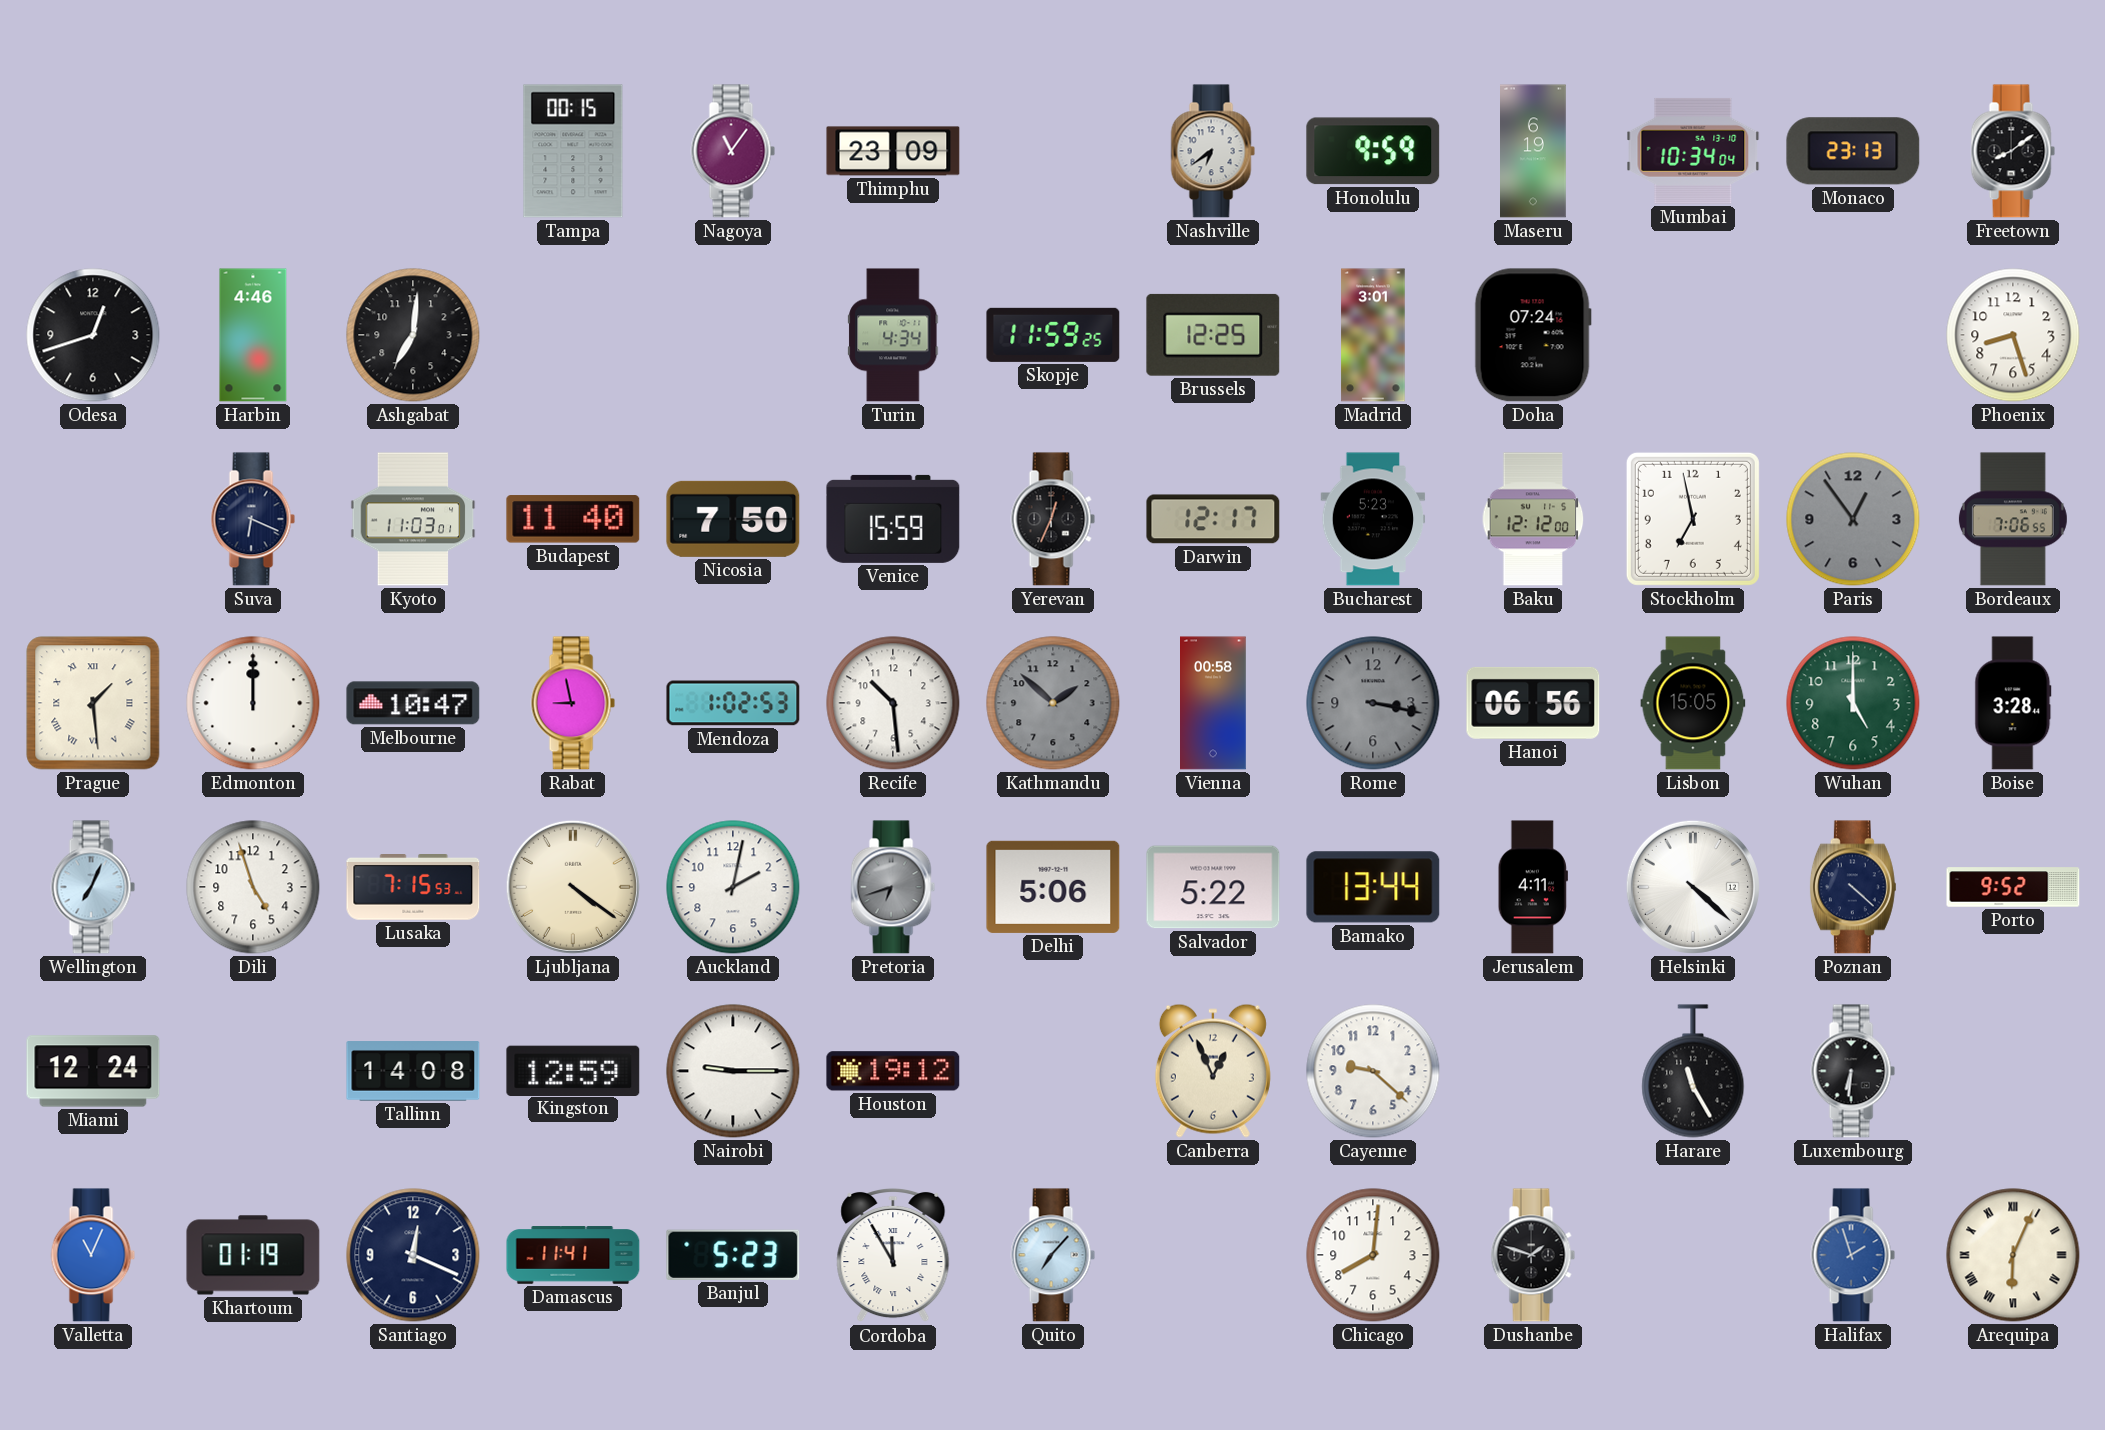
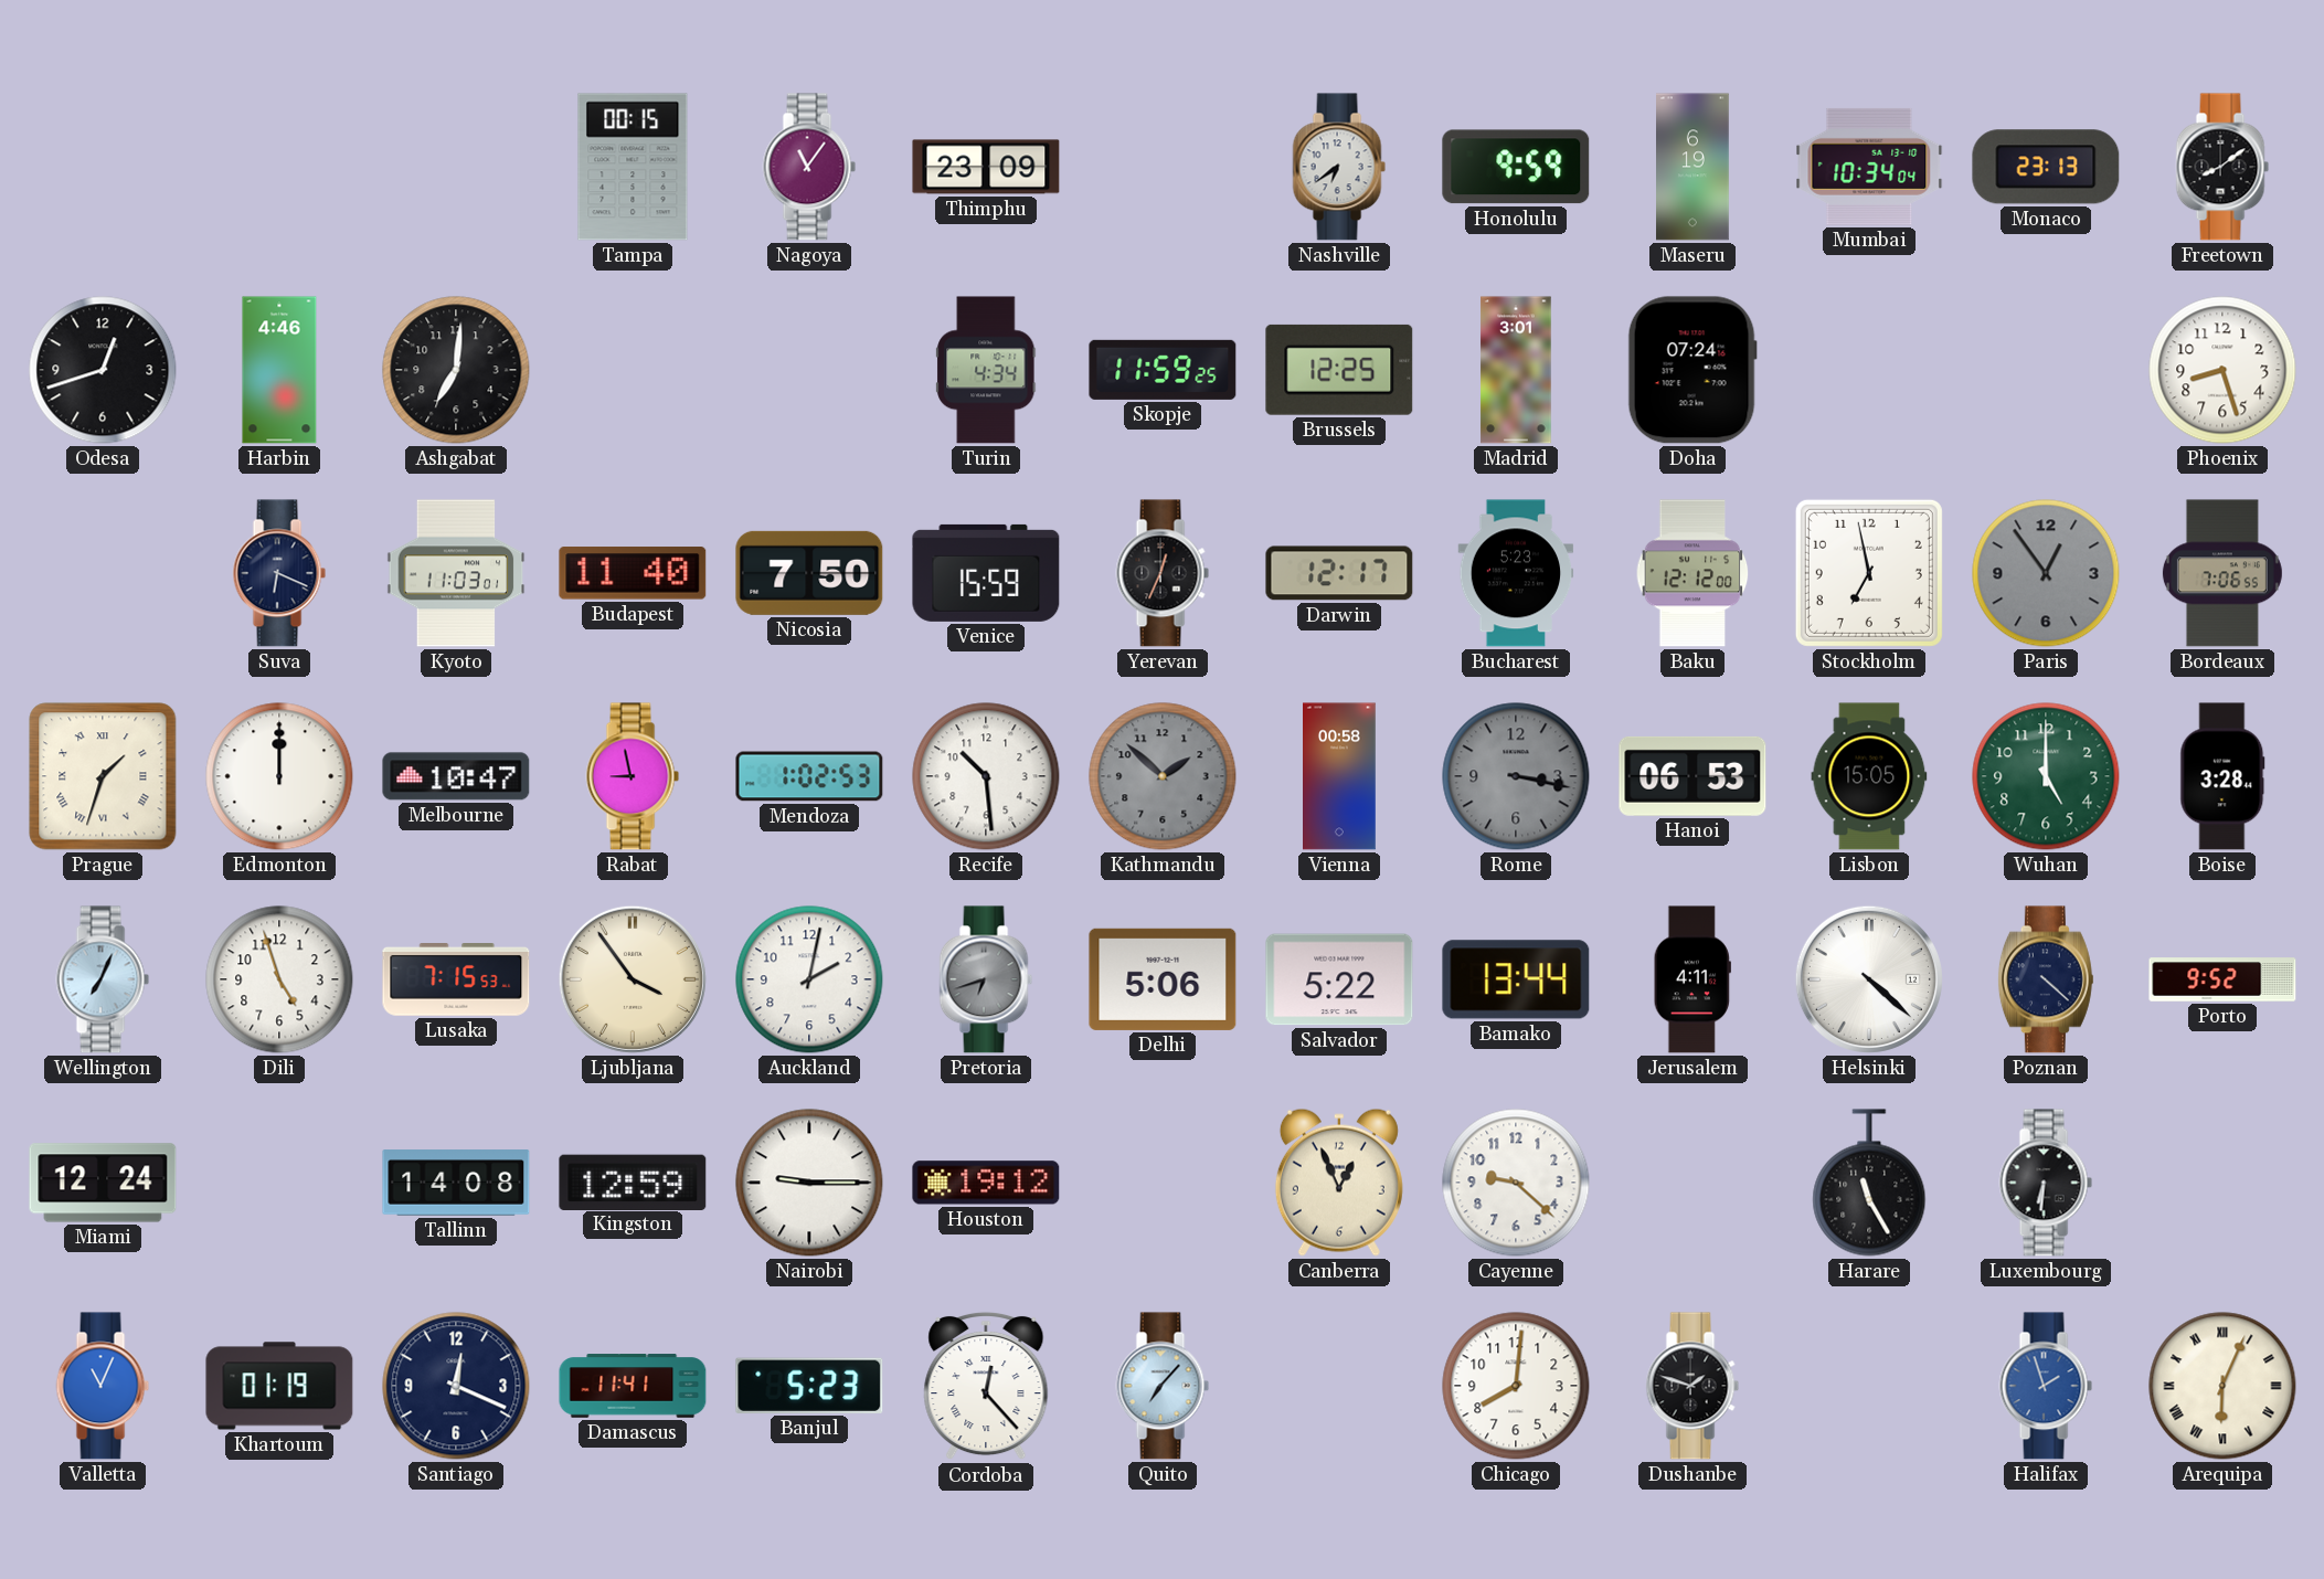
Prague: 1:29 -> 1:33 (103, 776)
Hanoi: 06:56 -> 06:53 (1692, 776)
Ljubljana: 4:21 -> 3:54 (633, 979)
Cordoba: 11:55 -> 12:23 (986, 1386)
